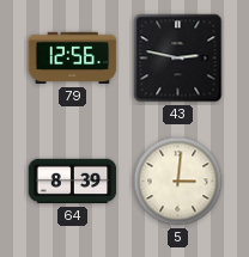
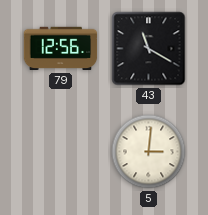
43: 2:47 -> 11:20 (149, 49)
64: 8:39 -> none (73, 182)
